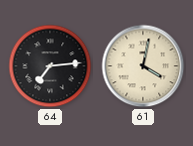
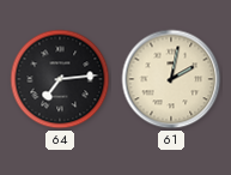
61: 4:02 -> 2:02 (171, 79)
